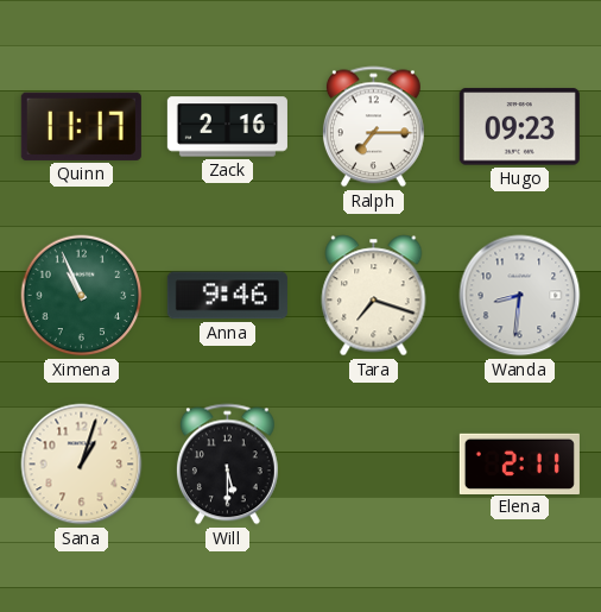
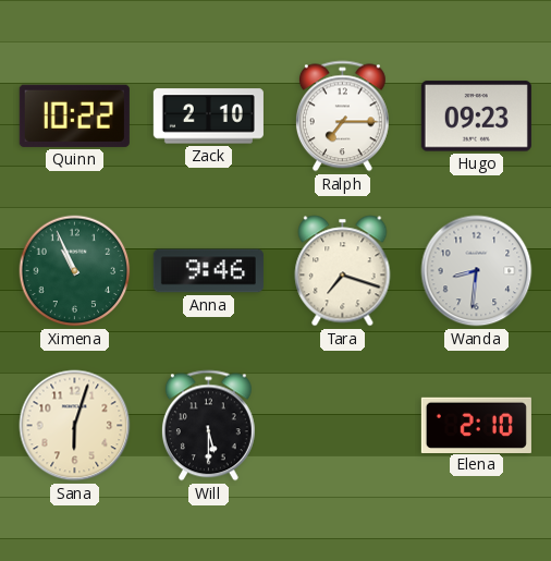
Quinn: 11:17 -> 10:22 (74, 115)
Zack: 2:16 -> 2:10 (208, 117)
Sana: 1:03 -> 6:03 (75, 426)
Elena: 2:11 -> 2:10 (476, 425)
